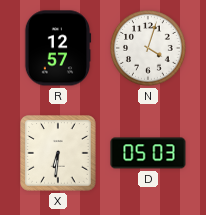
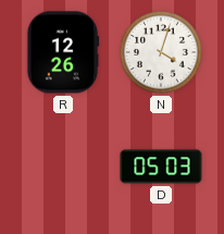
R: 12:57 -> 12:26 (63, 52)
X: 6:31 -> none (58, 153)
